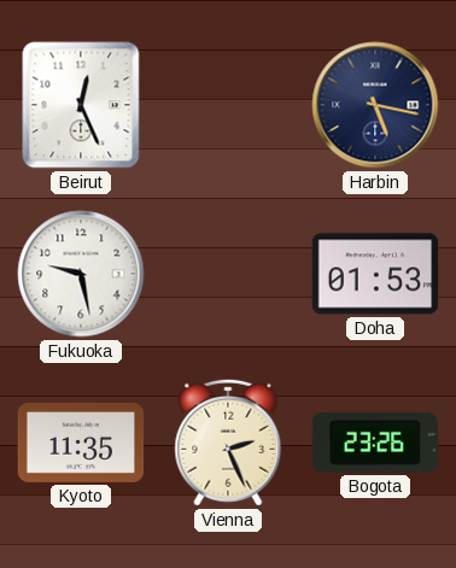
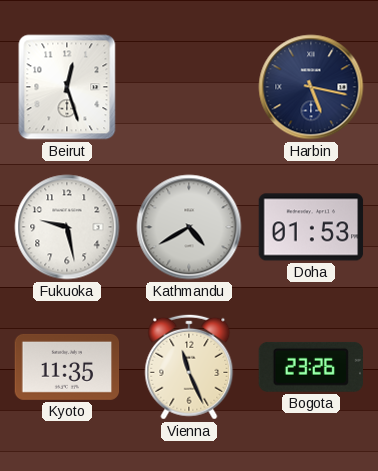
Beirut: 12:26 -> 12:27 (67, 87)
Kathmandu: none -> 4:40 (189, 227)
Vienna: 2:26 -> 11:26 (189, 367)
